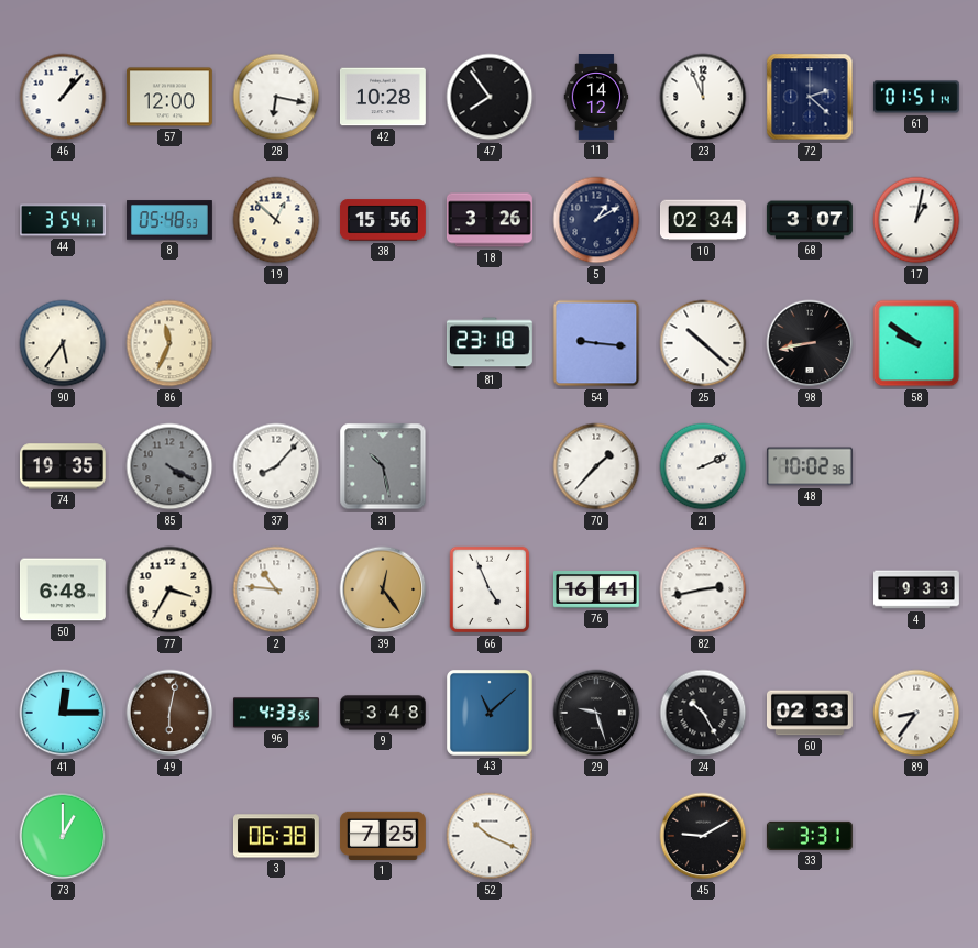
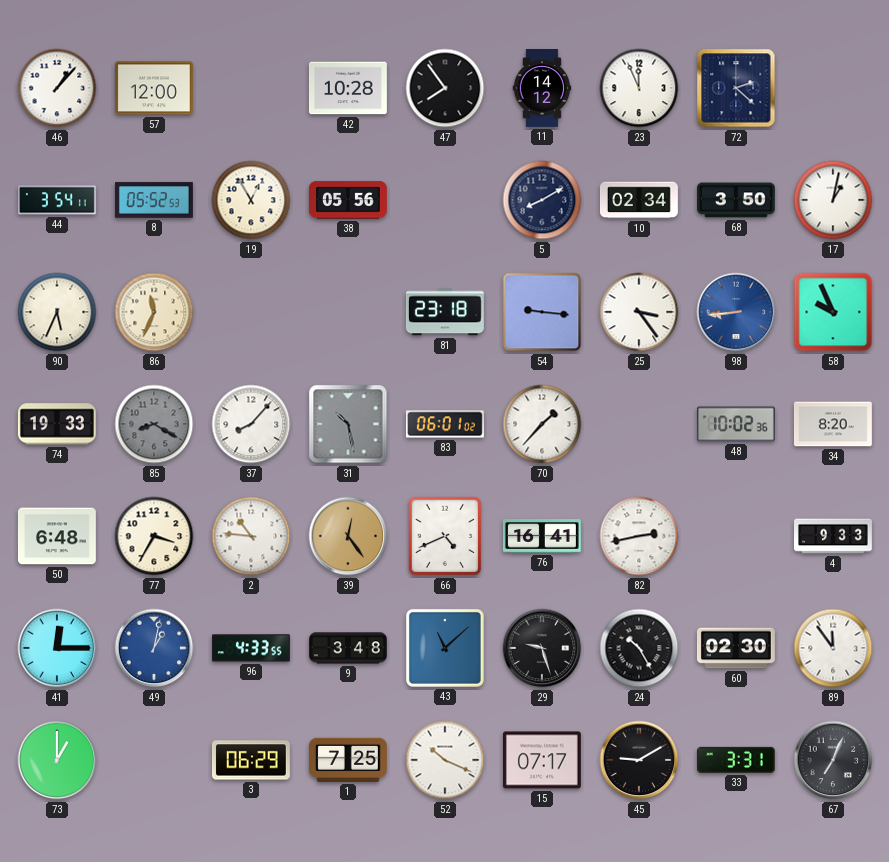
28: 6:17 -> none (276, 97)
61: 01:51 -> none (917, 97)
8: 05:48 -> 05:52 (154, 200)
19: 12:52 -> 12:55 (251, 200)
38: 15:56 -> 05:56 (348, 200)
18: 3:26 -> none (490, 220)
5: 1:10 -> 8:10 (542, 200)
68: 3:07 -> 3:50 (736, 200)
90: 5:36 -> 5:34 (57, 312)
25: 10:22 -> 3:24 (639, 312)
98: 8:43 -> 8:44 (736, 312)
98 dial: black -> blue (736, 312)
58: 9:51 -> 9:56 (833, 312)
74: 19:35 -> 19:33 (57, 424)
85: 4:20 -> 8:20 (154, 424)
83: none -> 06:01 (445, 424)
21: 2:11 -> none (703, 466)
34: none -> 8:20 (833, 424)
66: 4:56 -> 4:41 (445, 536)
49: 6:02 -> 1:02 (154, 648)
49 dial: brown -> blue (154, 648)
60: 02:33 -> 02:30 (736, 648)
89: 8:36 -> 11:54 (833, 648)
3: 06:38 -> 06:29 (251, 760)
15: none -> 07:17 (542, 760)
67: none -> 7:04 (833, 760)
